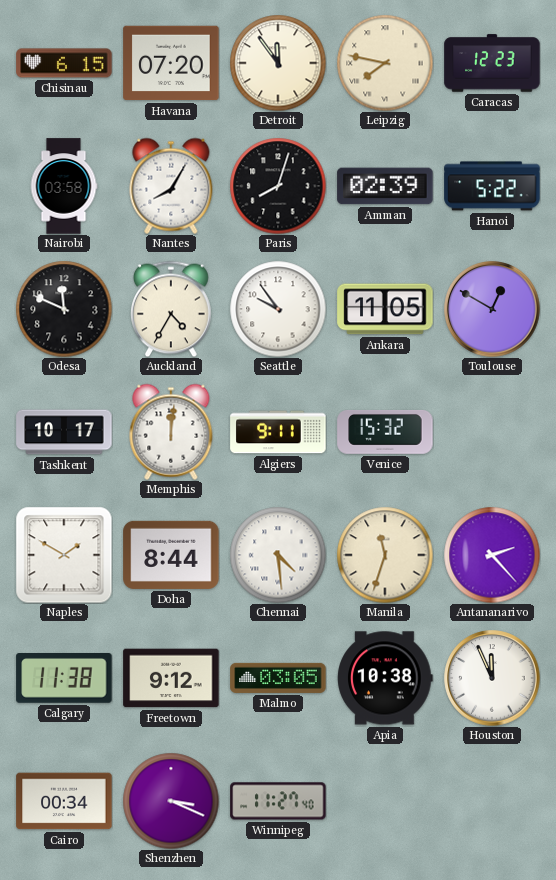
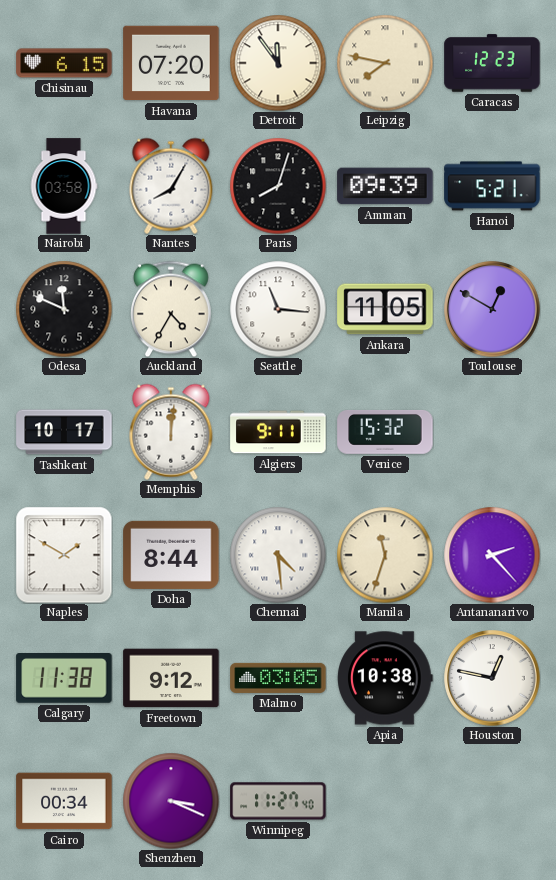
Amman: 02:39 -> 09:39 (385, 186)
Hanoi: 5:22 -> 5:21 (492, 186)
Seattle: 9:54 -> 11:16 (278, 309)
Houston: 11:56 -> 12:47 (492, 678)
